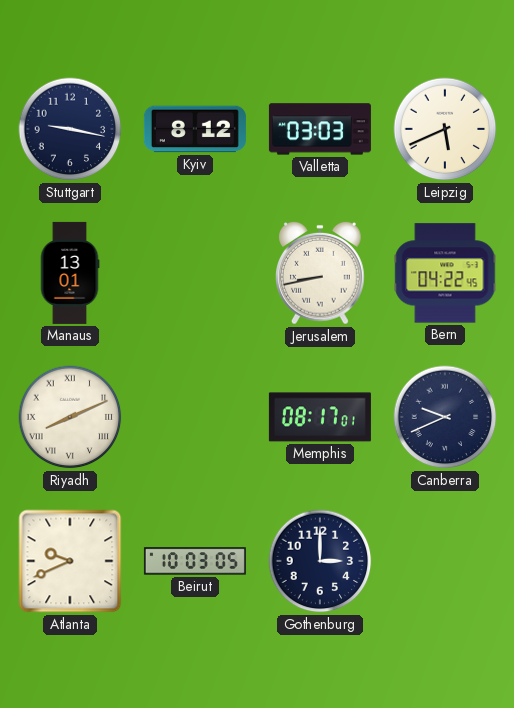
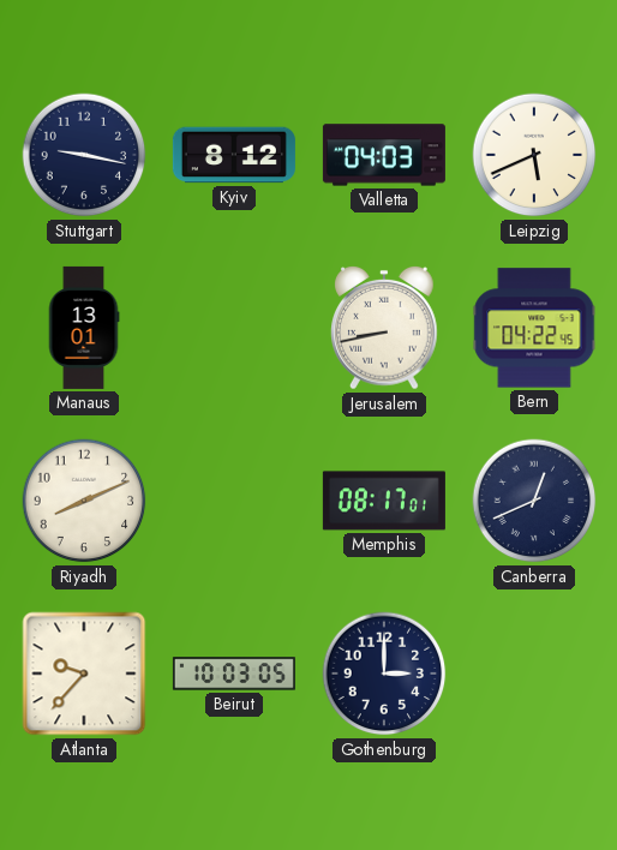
Valletta: 03:03 -> 04:03 (384, 155)
Riyadh numerals: Roman -> Arabic (84, 501)
Canberra: 9:41 -> 12:41 (534, 501)
Atlanta: 9:41 -> 9:37 (84, 674)
